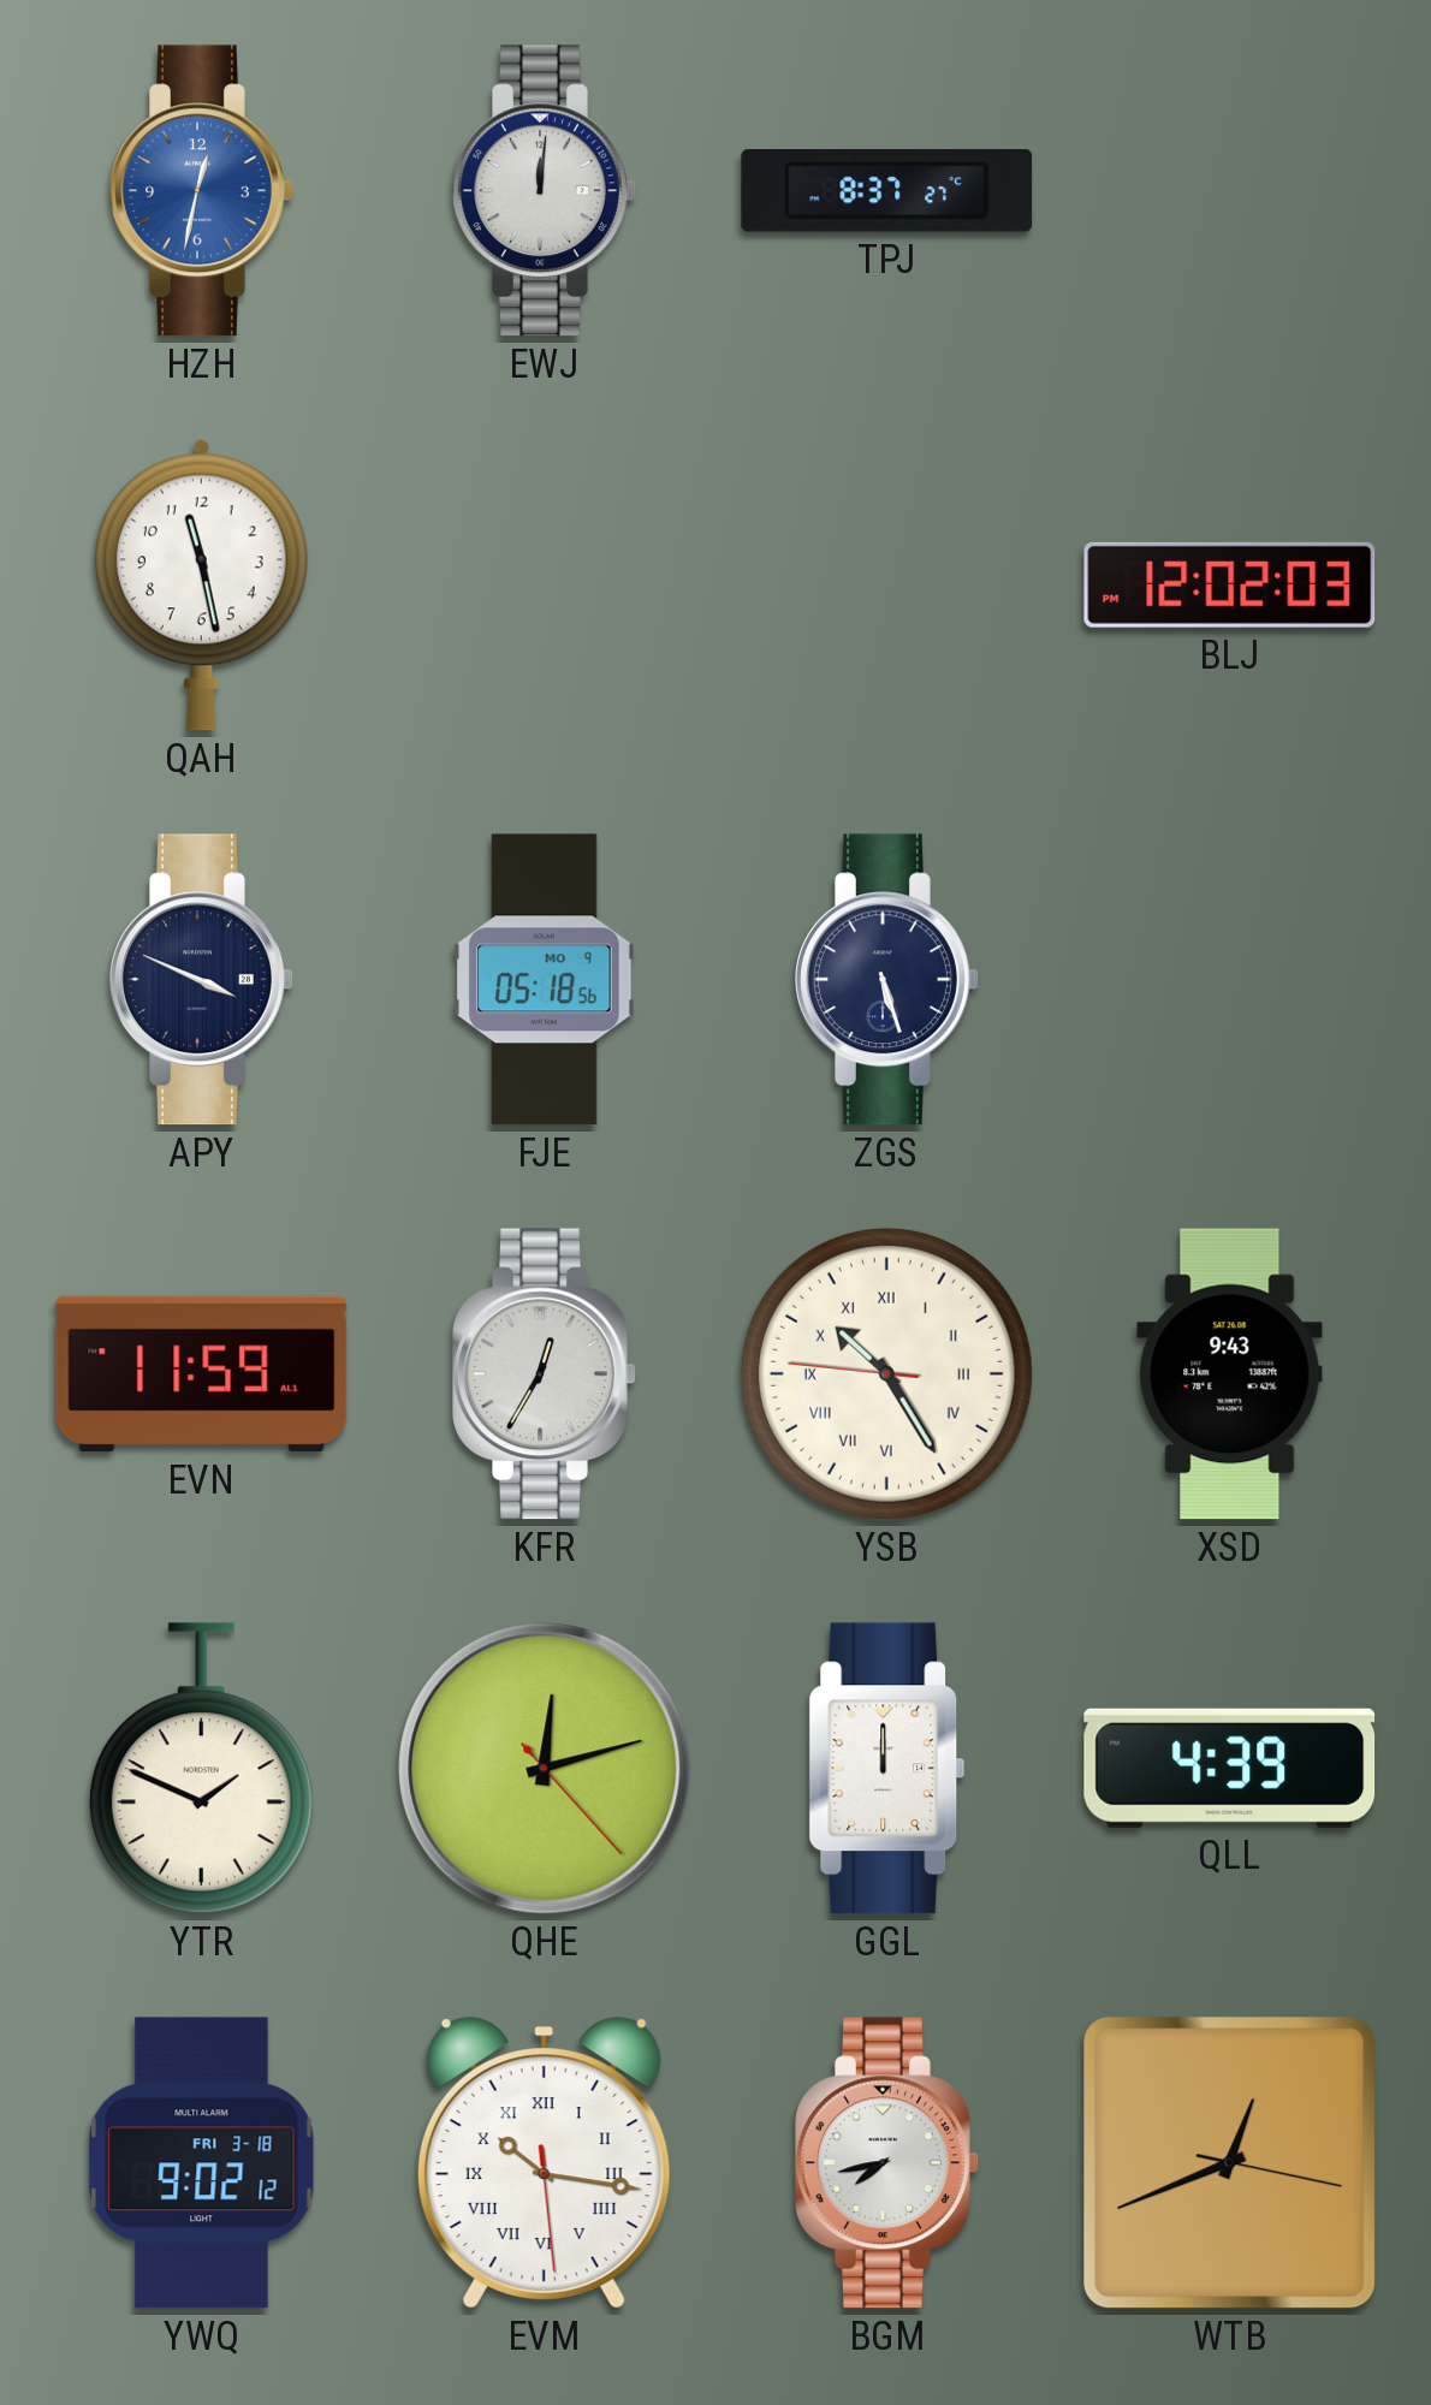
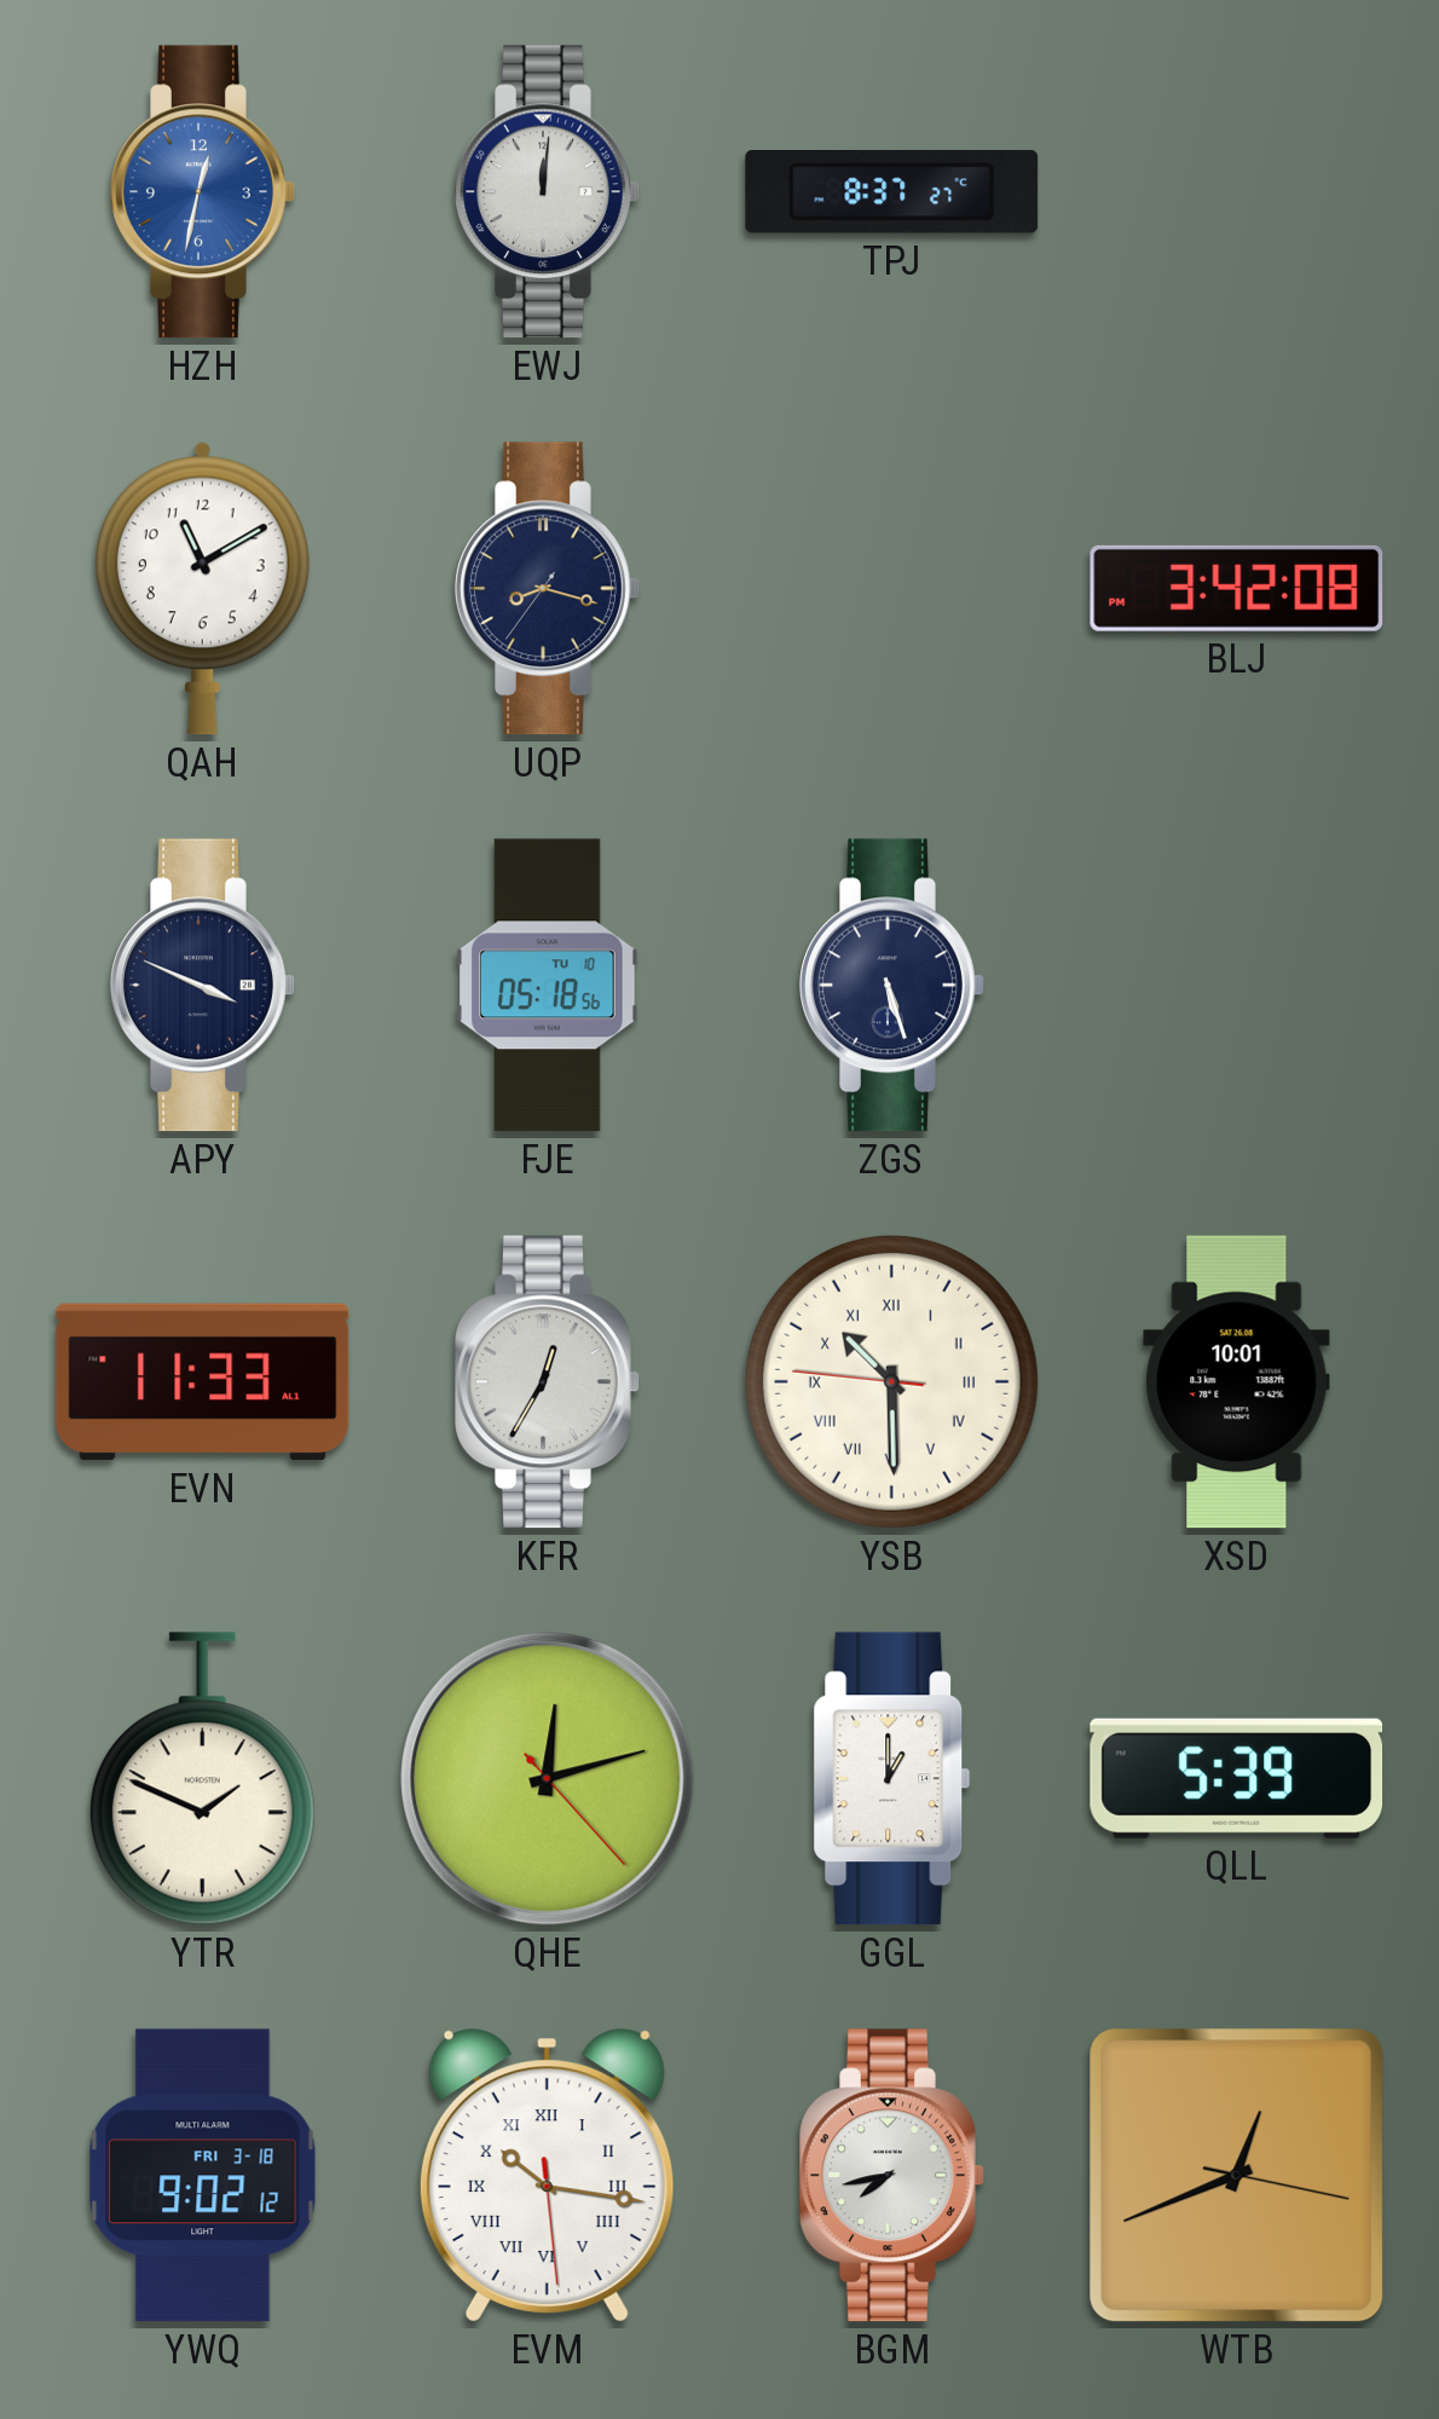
QAH: 11:28 -> 11:10 (202, 588)
UQP: none -> 8:17 (548, 589)
BLJ: 12:02 -> 3:42 (1237, 588)
FJE date: MO 9 -> TU 10 (548, 986)
EVN: 11:59 -> 11:33 (203, 1382)
YSB: 10:24 -> 10:29 (891, 1381)
XSD: 9:43 -> 10:01 (1237, 1382)
GGL: 12:00 -> 1:00 (892, 1779)
QLL: 4:39 -> 5:39 (1237, 1778)
